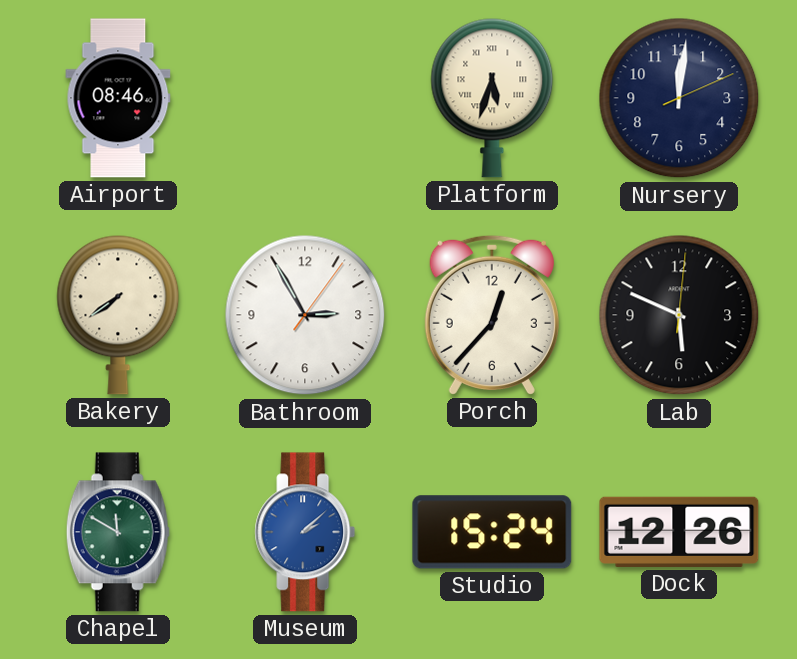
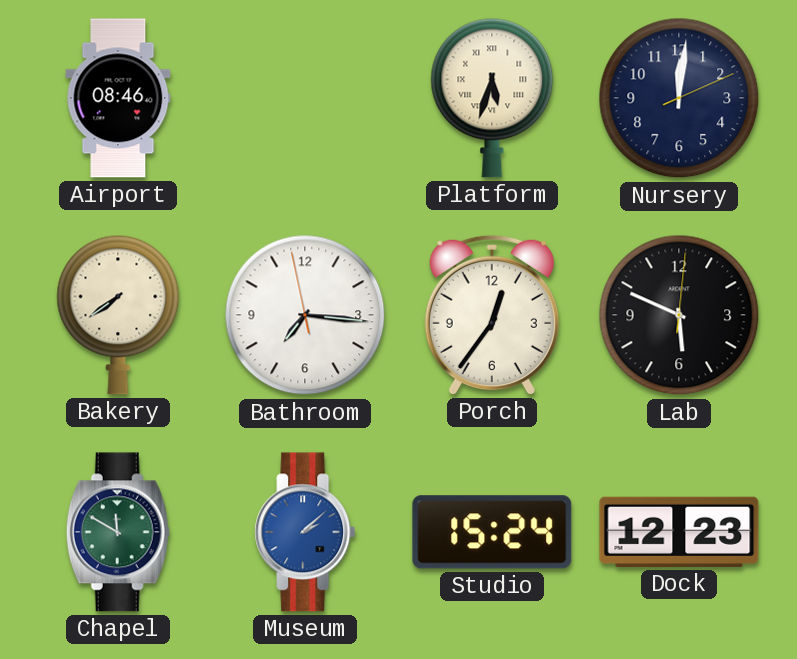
Bathroom: 2:55 -> 7:15 (305, 315)
Porch: 12:37 -> 12:36 (492, 315)
Dock: 12:26 -> 12:23 (679, 532)
